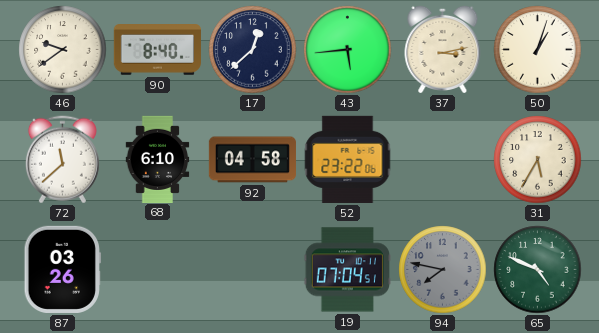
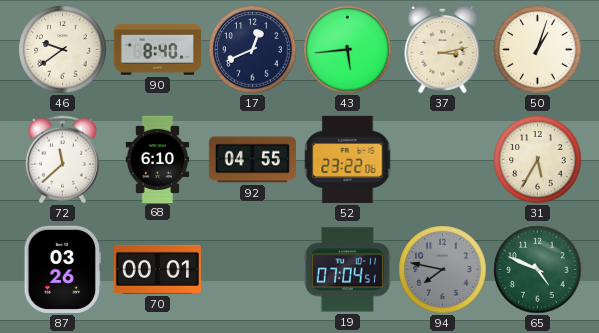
17: 12:38 -> 12:41 (253, 50)
92: 04:58 -> 04:55 (252, 160)
70: none -> 00:01 (157, 269)
